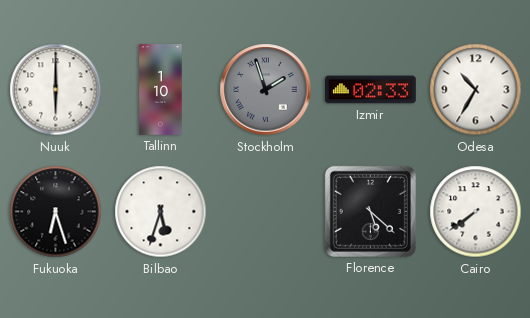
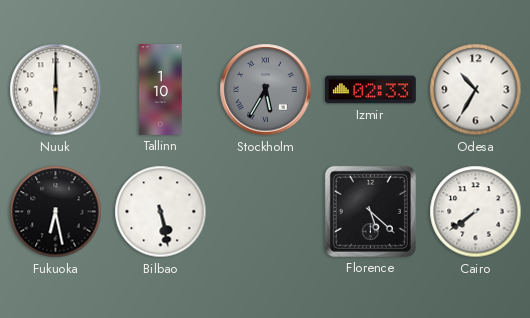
Stockholm: 1:57 -> 5:35 (266, 90)
Fukuoka: 6:27 -> 6:28 (56, 212)
Bilbao: 5:33 -> 5:28 (161, 212)
